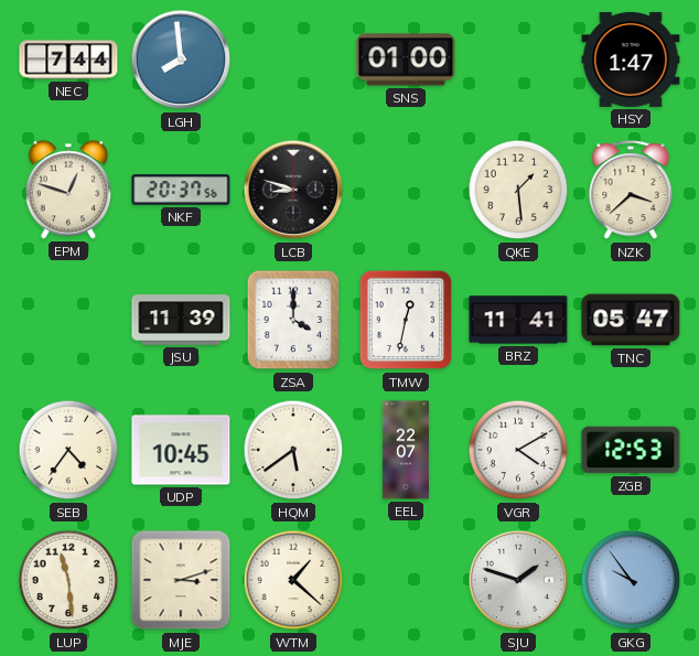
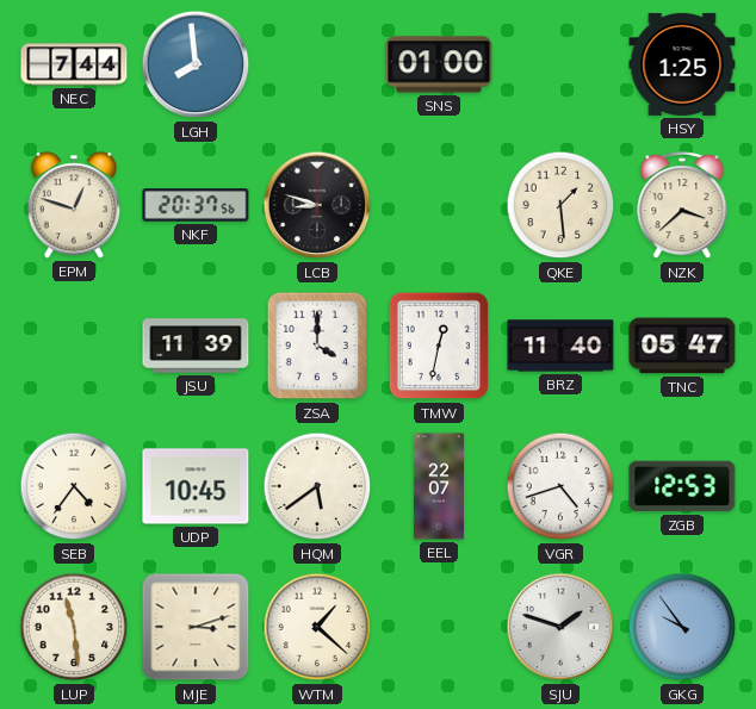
HSY: 1:47 -> 1:25 (682, 64)
BRZ: 11:41 -> 11:40 (560, 346)
VGR: 4:10 -> 4:42 (560, 486)
